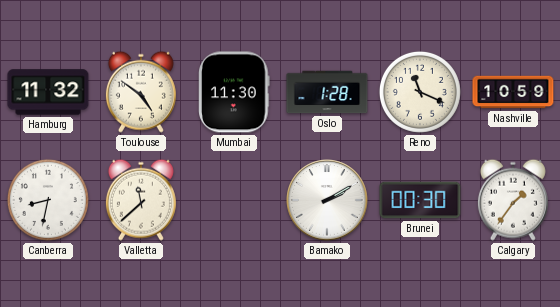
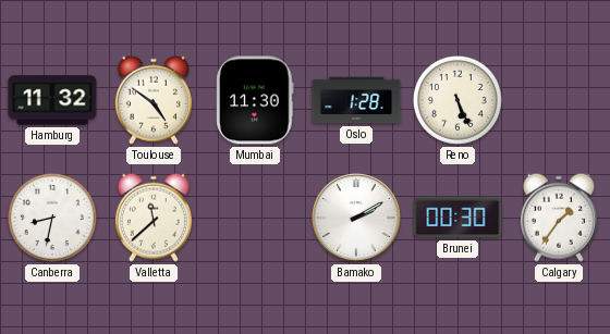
Reno: 11:19 -> 5:26 (457, 100)
Nashville: 10:59 -> none (513, 92)
